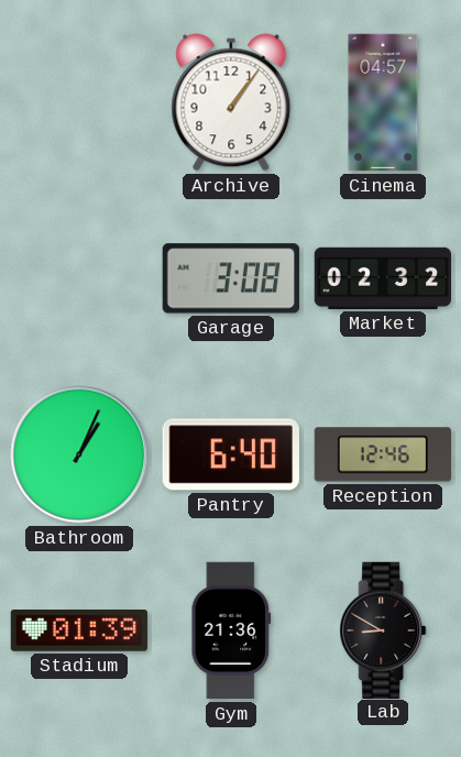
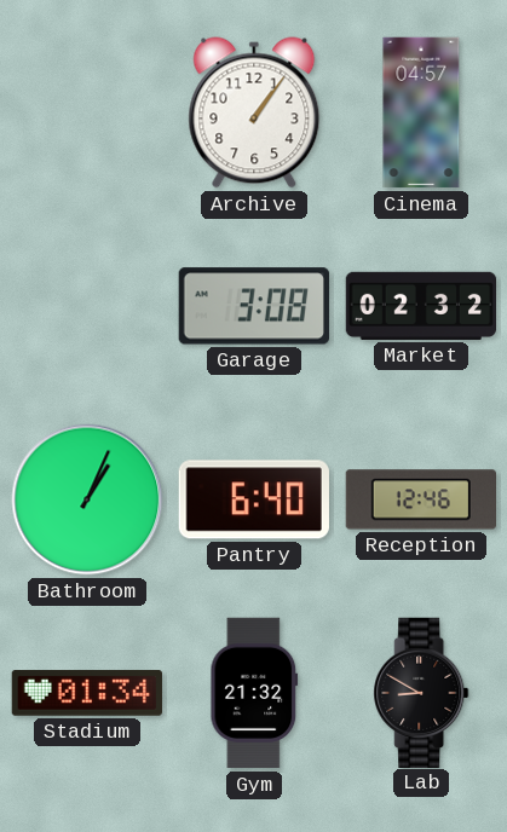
Stadium: 01:39 -> 01:34 (87, 694)
Gym: 21:36 -> 21:32 (254, 693)
